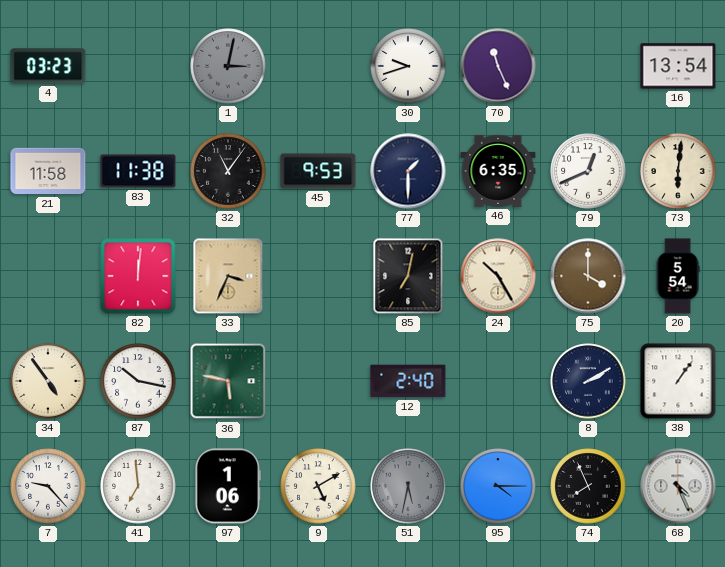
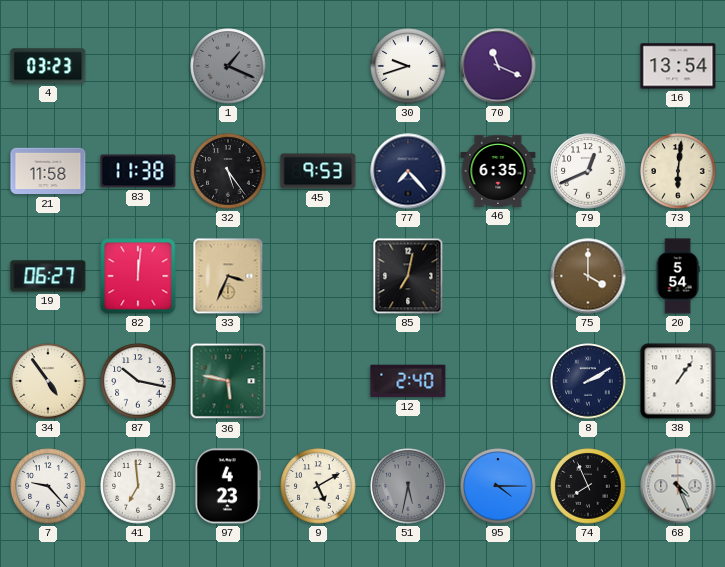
1: 3:02 -> 1:19 (228, 66)
70: 11:26 -> 11:19 (498, 66)
32: 11:06 -> 5:24 (228, 171)
77: 1:30 -> 7:23 (408, 171)
19: none -> 06:27 (48, 276)
24: 10:25 -> none (498, 276)
97: 1:06 -> 4:23 (227, 486)
